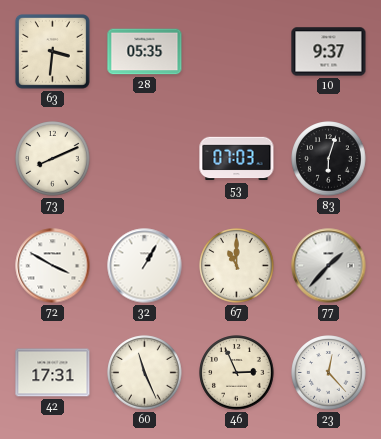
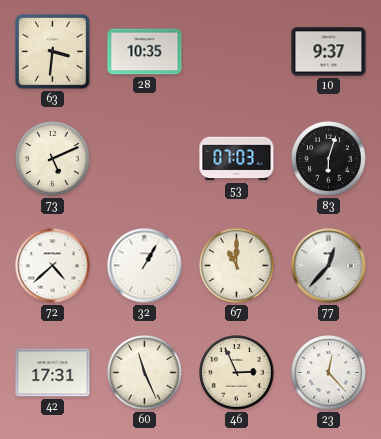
28: 05:35 -> 10:35 (145, 52)
73: 8:11 -> 5:11 (53, 159)
72: 3:50 -> 4:38 (53, 266)
77: 1:37 -> 12:37 (329, 266)
